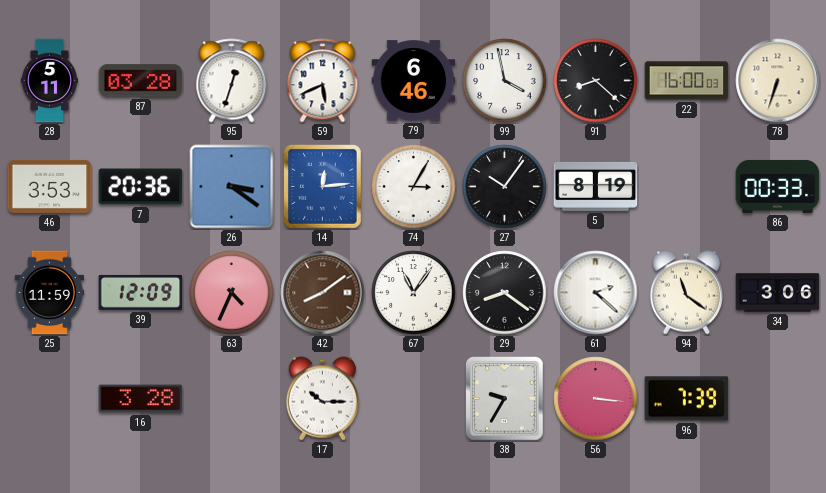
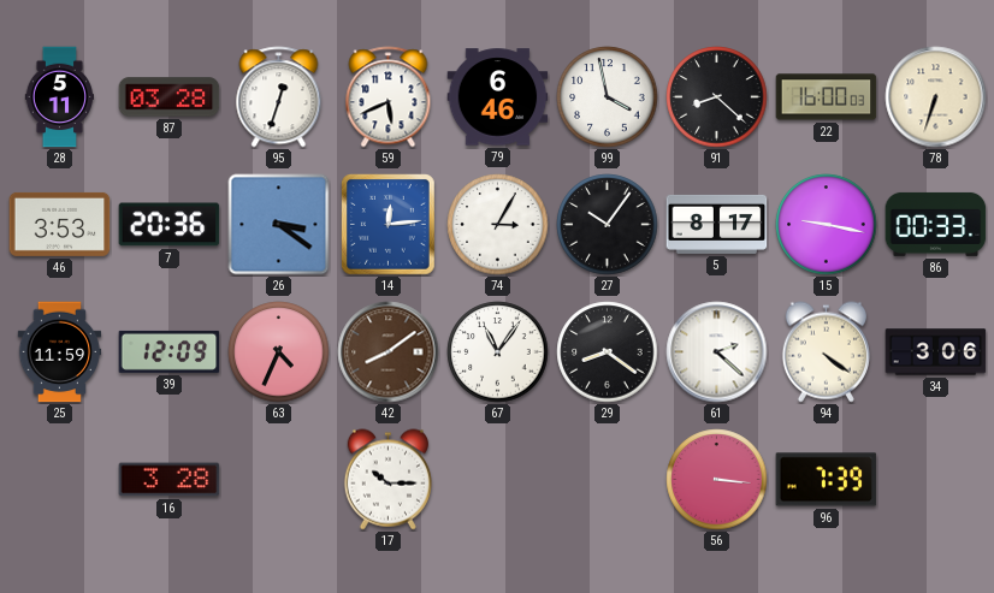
5: 8:19 -> 8:17 (717, 224)
15: none -> 9:17 (827, 225)
94: 11:21 -> 4:21 (826, 352)
38: 9:35 -> none (505, 399)
